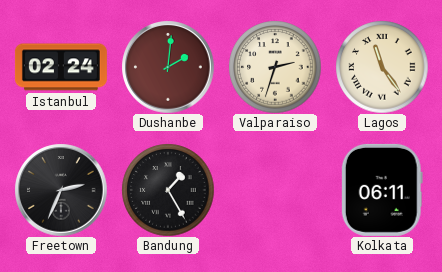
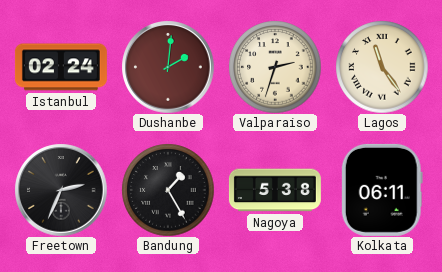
Nagoya: none -> 5:38 (275, 190)
